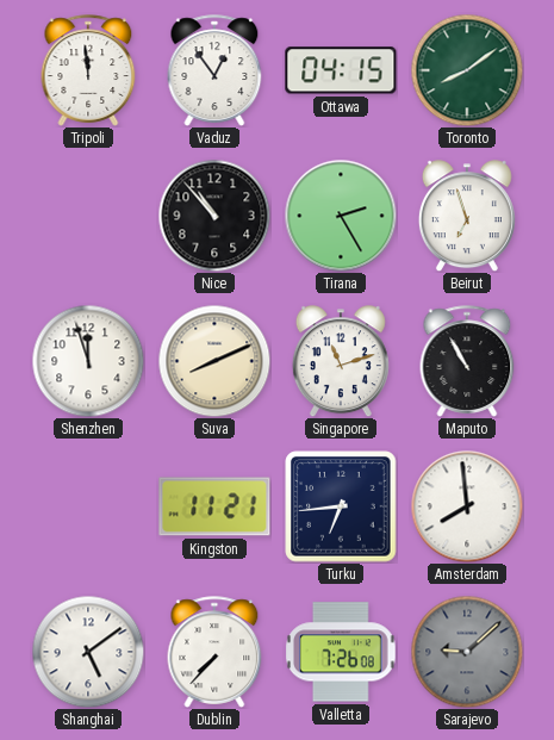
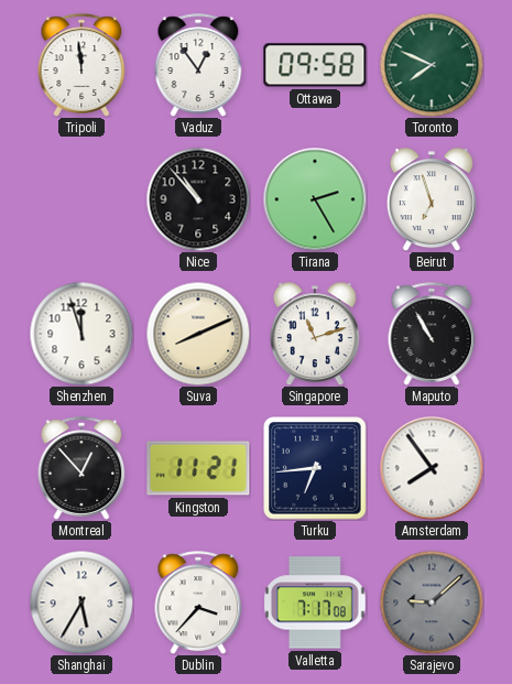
Ottawa: 04:15 -> 09:58 (315, 65)
Toronto: 8:09 -> 7:49 (432, 65)
Montreal: none -> 12:53 (81, 468)
Amsterdam: 7:59 -> 7:54 (432, 468)
Shanghai: 5:09 -> 5:35 (81, 602)
Dublin: 7:37 -> 3:37 (198, 602)
Valletta: 7:26 -> 7:17 (316, 602)
